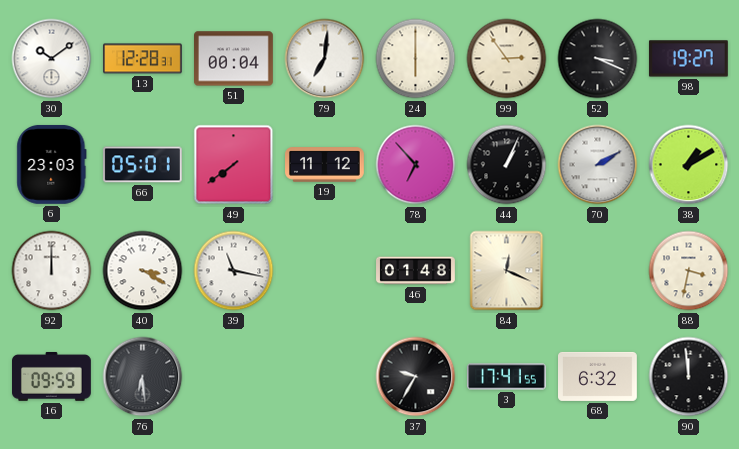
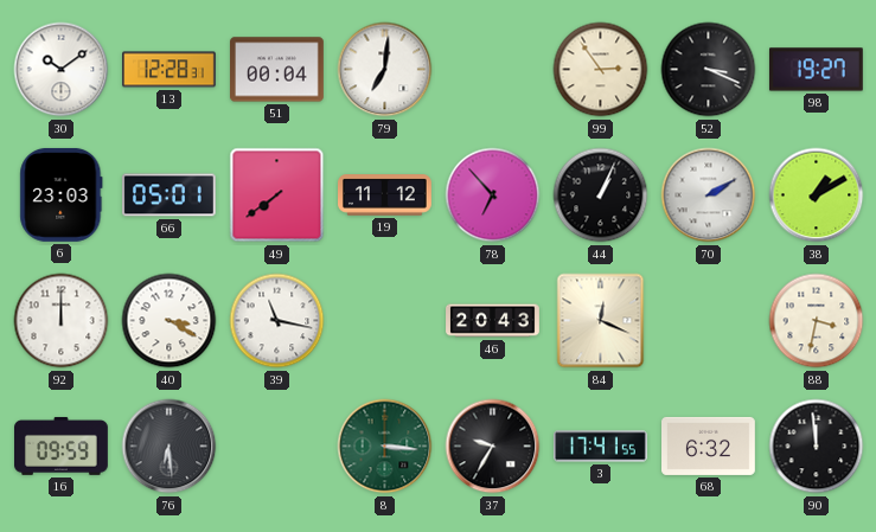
24: 6:00 -> none (416, 59)
46: 01:48 -> 20:43 (493, 321)
8: none -> 3:16 (385, 447)
